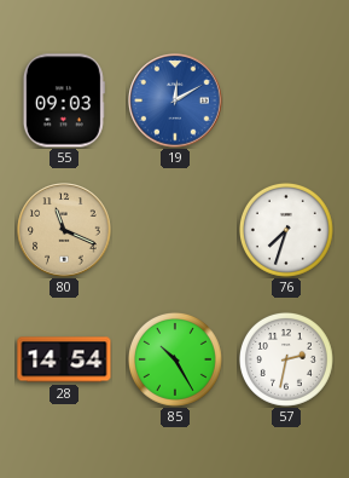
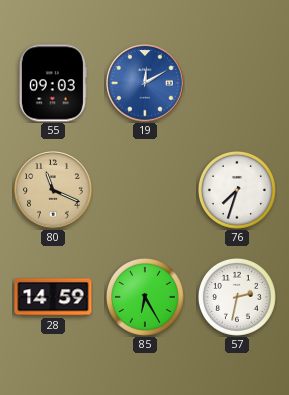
28: 14:54 -> 14:59 (53, 297)
85: 10:25 -> 6:25 (145, 297)
